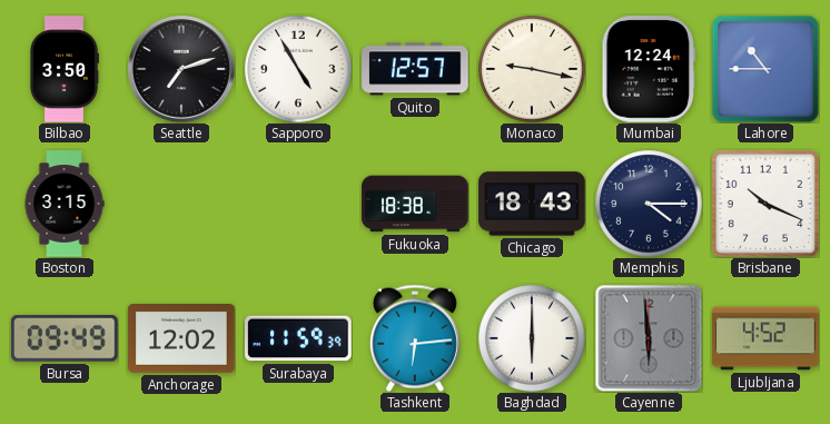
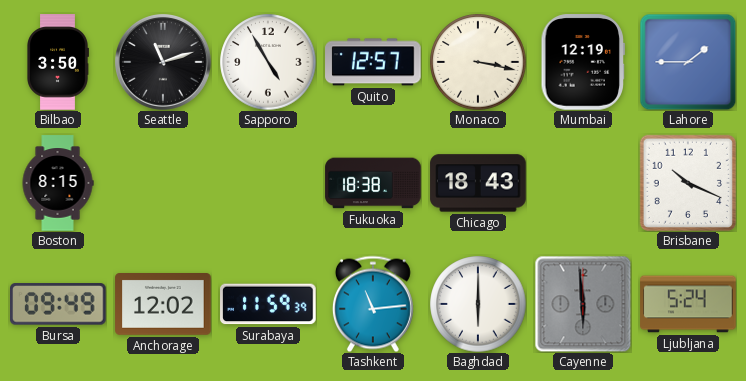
Seattle: 7:12 -> 11:12 (164, 63)
Monaco: 9:17 -> 3:17 (478, 62)
Mumbai: 12:24 -> 12:19 (583, 62)
Lahore: 10:45 -> 1:45 (688, 62)
Boston: 3:15 -> 8:15 (58, 183)
Memphis: 4:15 -> none (649, 204)
Tashkent: 6:14 -> 11:14 (373, 304)
Ljubljana: 4:52 -> 5:24 (688, 304)
